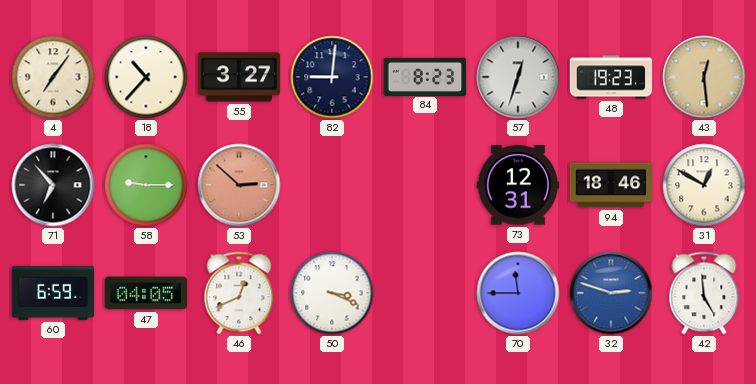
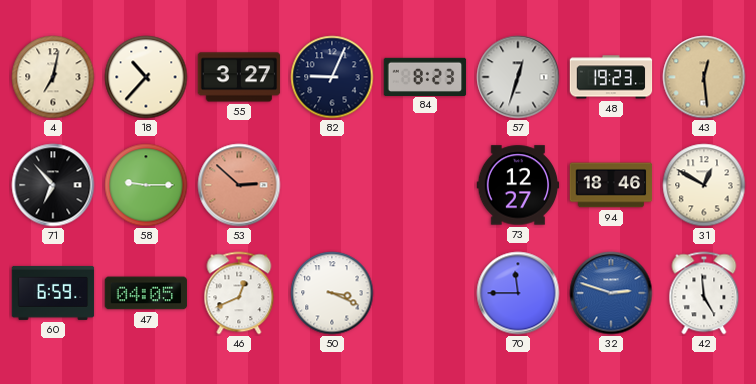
4: 7:06 -> 7:02 (53, 77)
82: 9:01 -> 9:04 (332, 77)
73: 12:31 -> 12:27 (518, 185)
